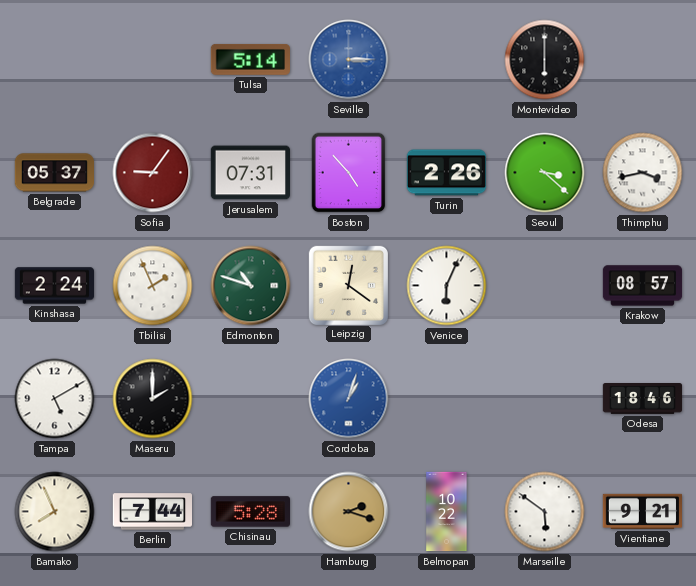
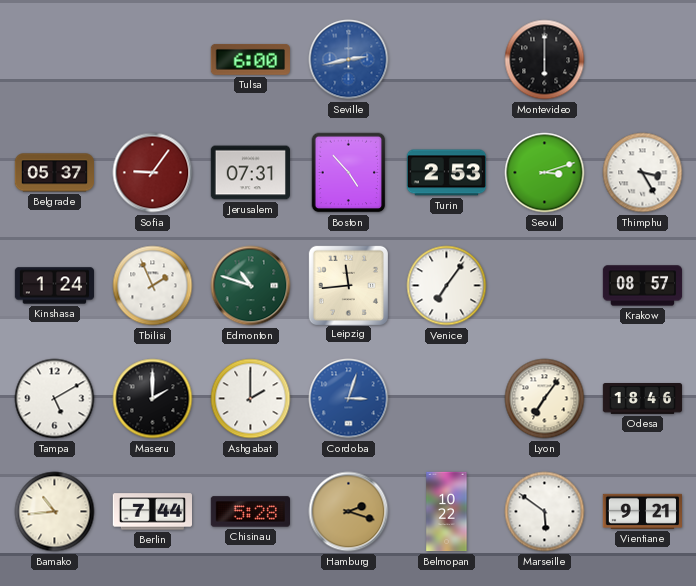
Tulsa: 5:14 -> 6:00 (250, 59)
Seville: 3:15 -> 2:43 (349, 60)
Turin: 2:26 -> 2:53 (446, 173)
Seoul: 3:22 -> 3:12 (545, 173)
Thimphu: 3:43 -> 3:25 (643, 173)
Kinshasa: 2:24 -> 1:24 (55, 286)
Leipzig: 12:21 -> 11:44 (348, 285)
Venice: 6:04 -> 7:06 (447, 286)
Ashgabat: none -> 2:00 (251, 399)
Cordoba: 1:03 -> 3:03 (349, 399)
Lyon: none -> 7:06 (545, 399)
Bamako: 7:56 -> 10:44 (55, 512)
